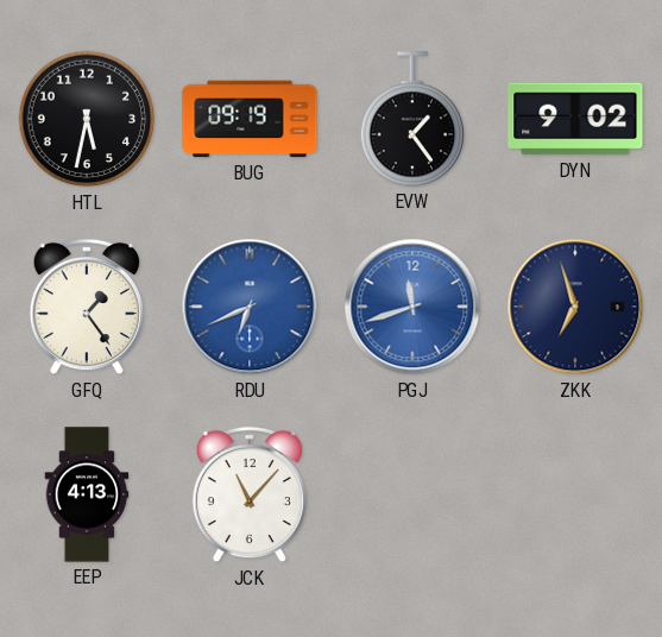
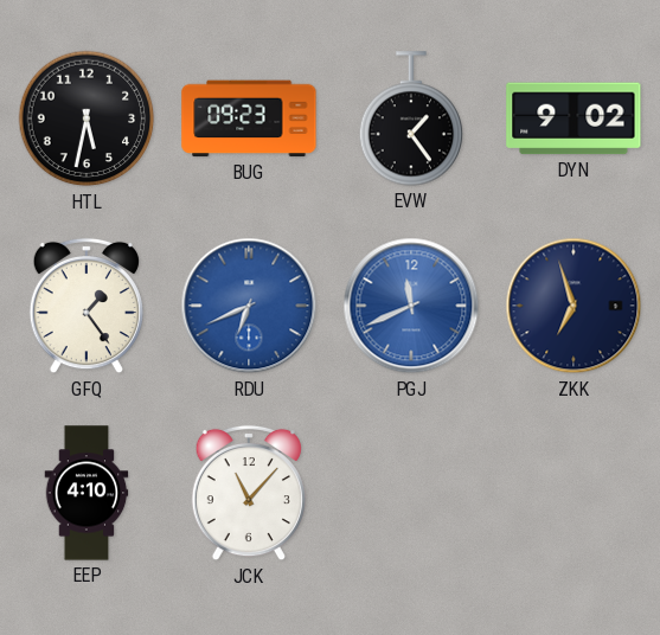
BUG: 09:19 -> 09:23 (249, 118)
PGJ: 11:42 -> 11:41 (411, 306)
EEP: 4:13 -> 4:10 (86, 493)
